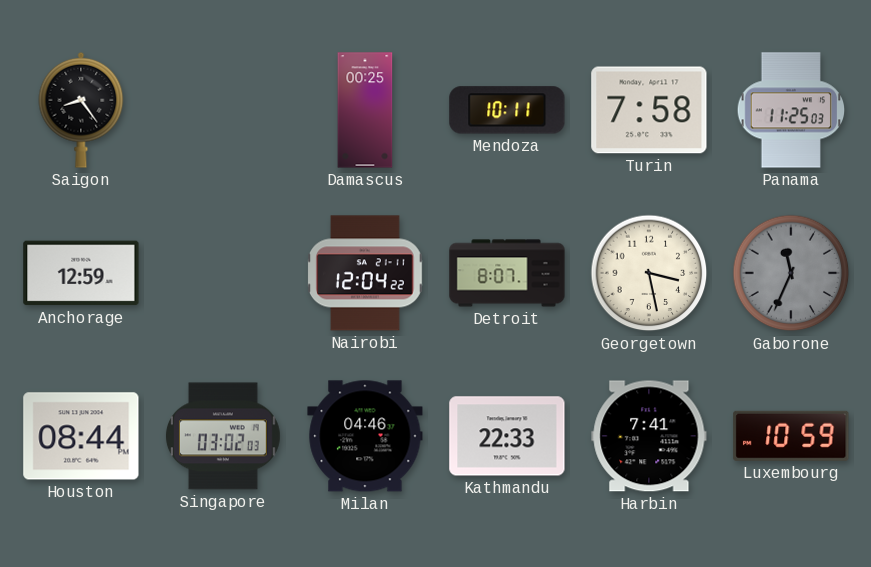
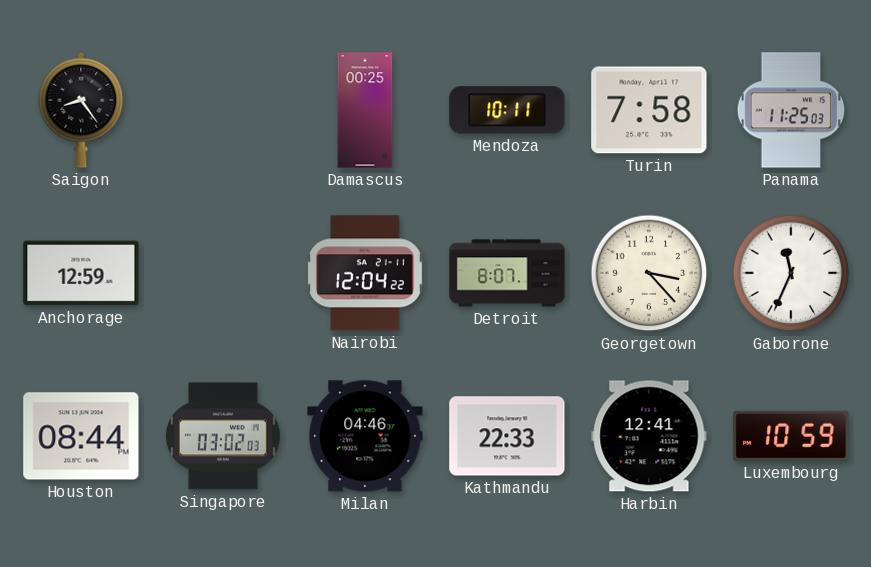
Georgetown: 3:28 -> 3:23 (649, 273)
Gaborone dial: grey -> white (791, 273)
Harbin: 7:41 -> 12:41 (649, 436)
